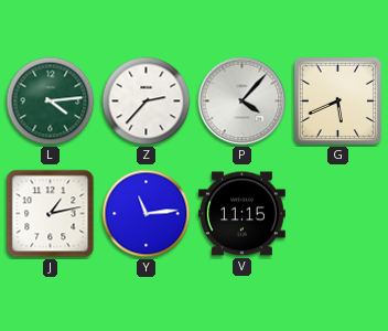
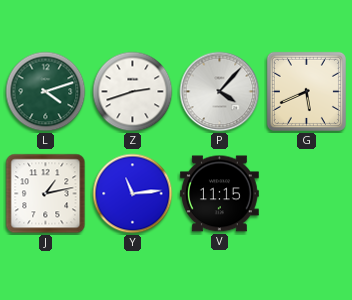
L: 4:14 -> 4:12 (46, 92)
Z: 2:37 -> 2:42 (133, 92)
